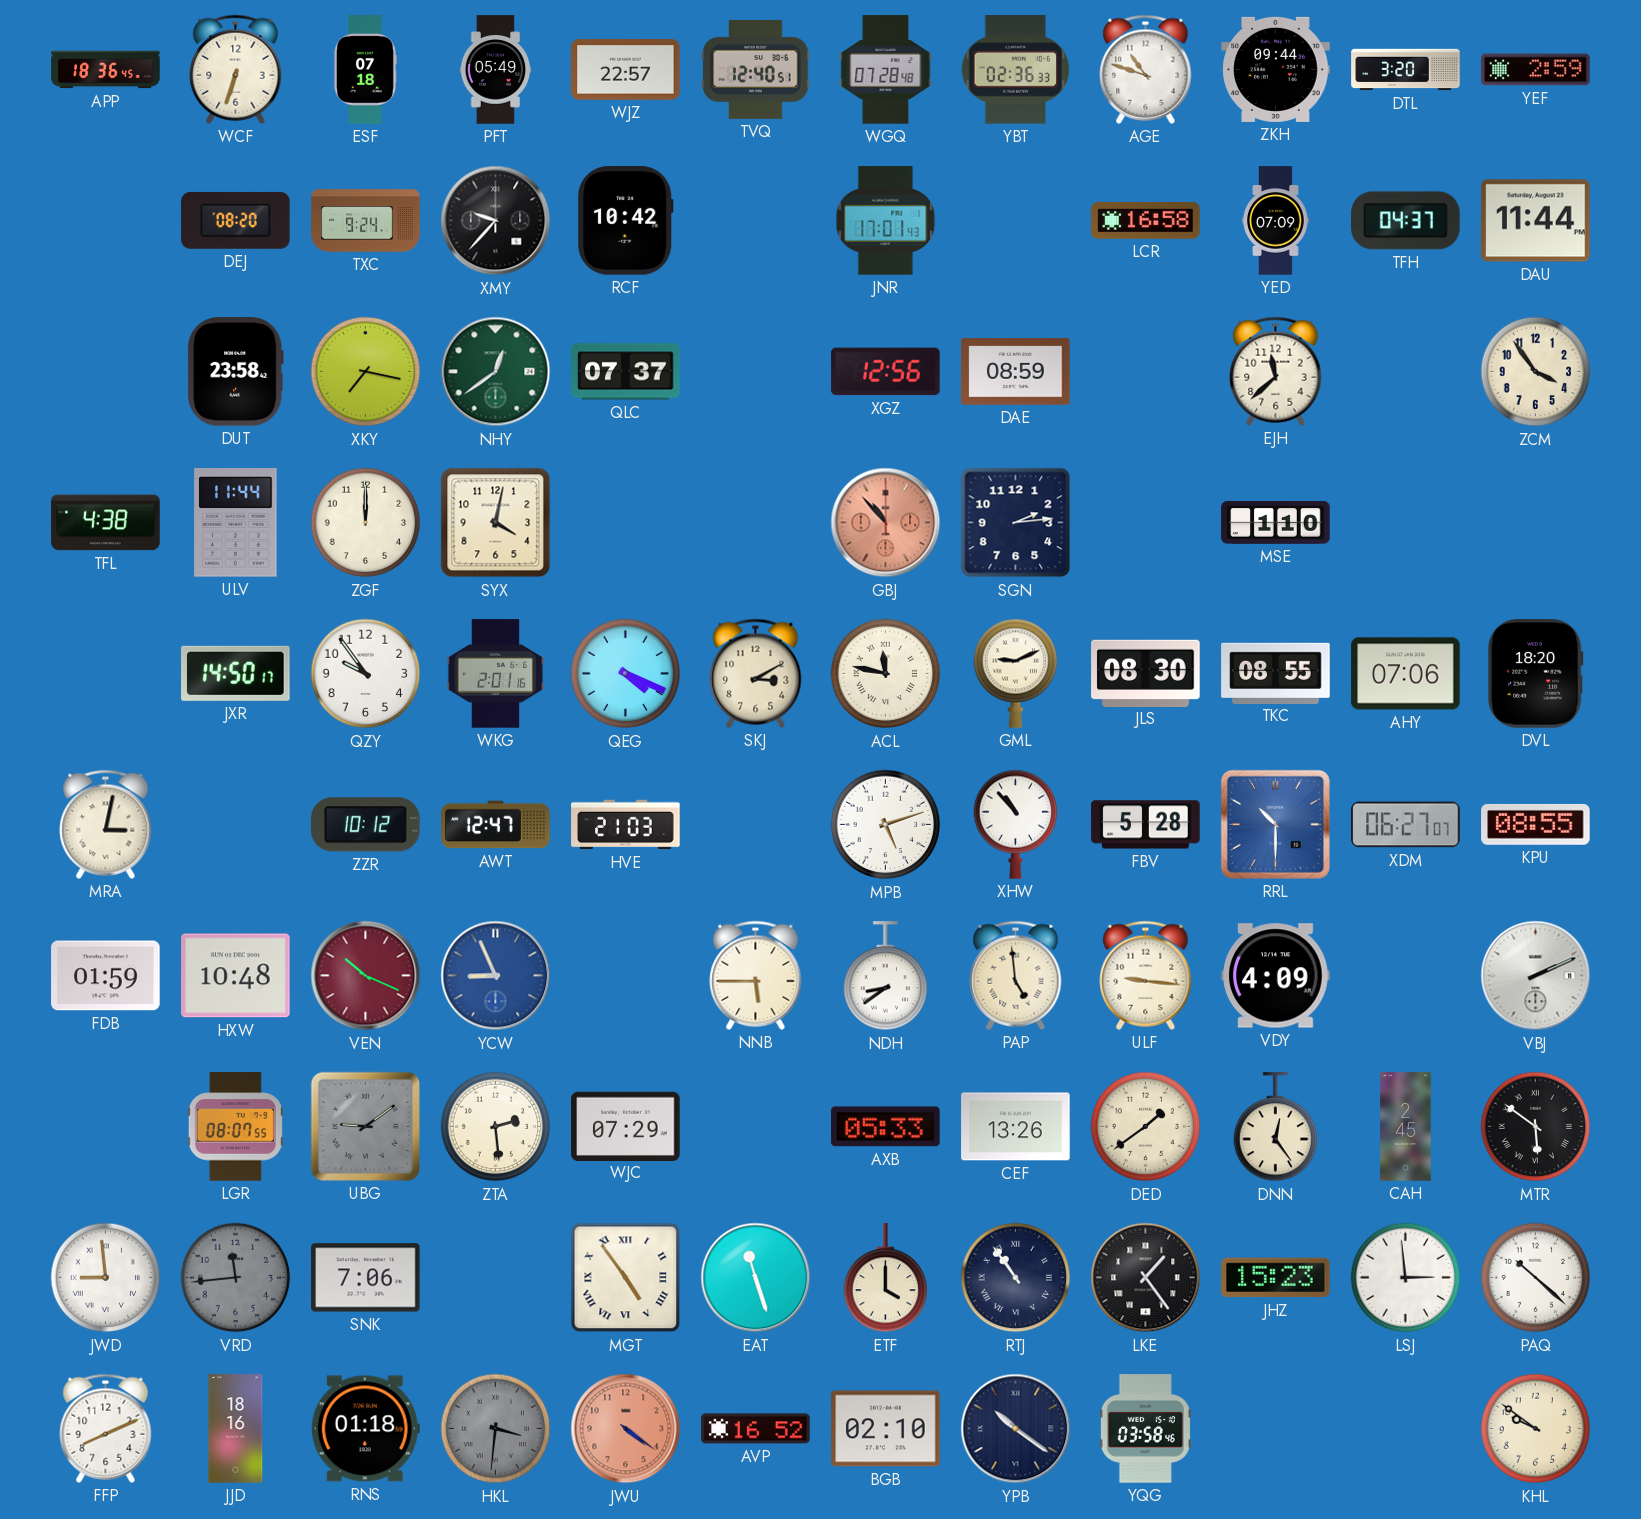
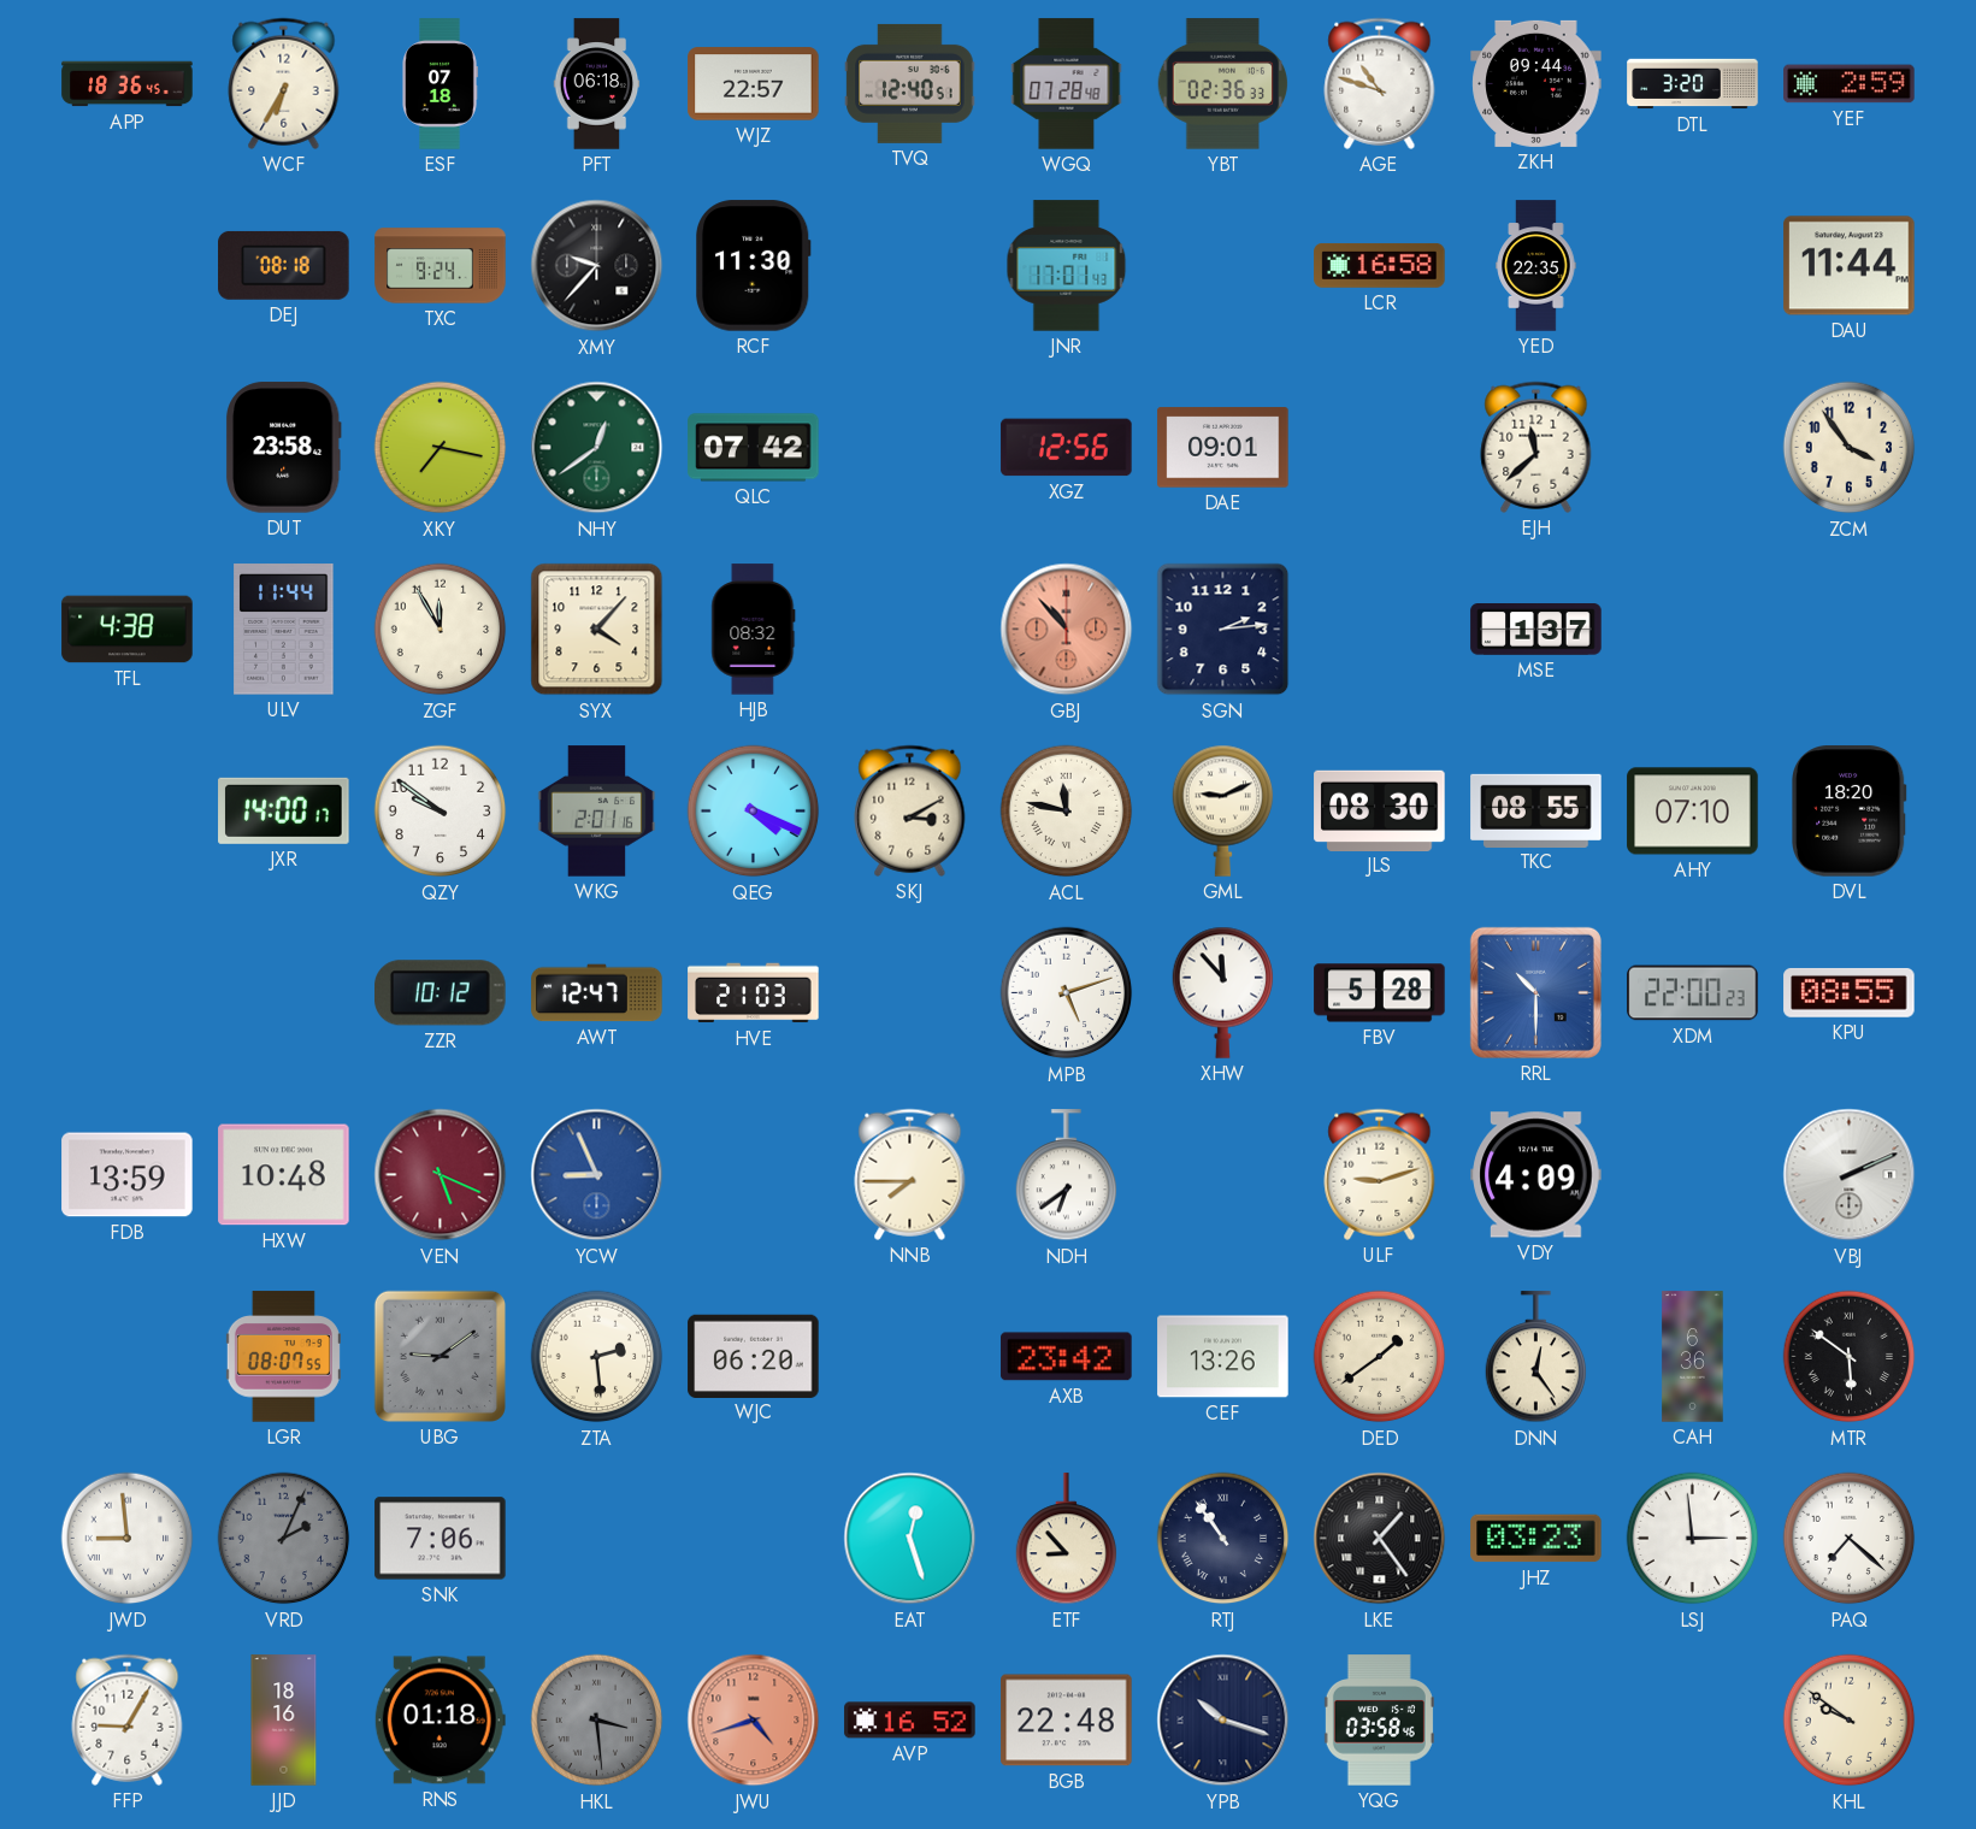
WCF: 6:33 -> 6:35 (284, 83)
PFT: 05:49 -> 06:18 (597, 84)
DEJ: 08:20 -> 08:18 (284, 265)
RCF: 10:42 -> 11:30 (753, 266)
YED: 07:09 -> 22:35 (1536, 266)
TFH: 04:37 -> none (1406, 221)
QLC: 07:37 -> 07:42 (754, 448)
DAE: 08:59 -> 09:01 (1223, 448)
ZGF: 12:00 -> 11:55 (441, 630)
SYX: 4:02 -> 4:07 (597, 630)
HJB: none -> 08:32 (754, 630)
MSE: 1:10 -> 1:37 (1536, 630)
JXR: 14:50 -> 14:00 (284, 810)
QZY: 9:54 -> 9:51 (441, 812)
AHY: 07:06 -> 07:10 (1693, 812)
MRA: 3:02 -> none (106, 824)
XHW: 10:53 -> 11:53 (1223, 992)
XDM: 06:27 -> 22:00 (1693, 993)
FDB: 01:59 -> 13:59 (128, 1175)
VEN: 10:19 -> 5:19 (441, 1175)
NNB: 5:45 -> 7:45 (910, 1174)
NDH: 8:39 -> 6:39 (1067, 1175)
PAP: 4:59 -> none (1016, 975)
ULF: 9:16 -> 9:12 (1380, 1174)
WJC: 07:29 -> 06:20 (754, 1356)
AXB: 05:33 -> 23:42 (1067, 1357)
CAH: 2:45 -> 6:36 (1693, 1357)
VRD: 11:44 -> 2:04 (284, 1539)
MGT: 4:54 -> none (626, 1278)
EAT: 11:27 -> 12:27 (910, 1539)
ETF: 4:00 -> 8:53 (1067, 1539)
JHZ: 15:23 -> 03:23 (1536, 1539)
PAQ: 10:22 -> 7:22 (1850, 1539)
FFP: 8:11 -> 9:05 (128, 1719)
HKL: 3:31 -> 3:29 (597, 1721)
JWU: 4:21 -> 4:42 (754, 1721)
BGB: 02:10 -> 22:48 (1067, 1721)
YPB: 10:21 -> 10:18 (1223, 1721)
